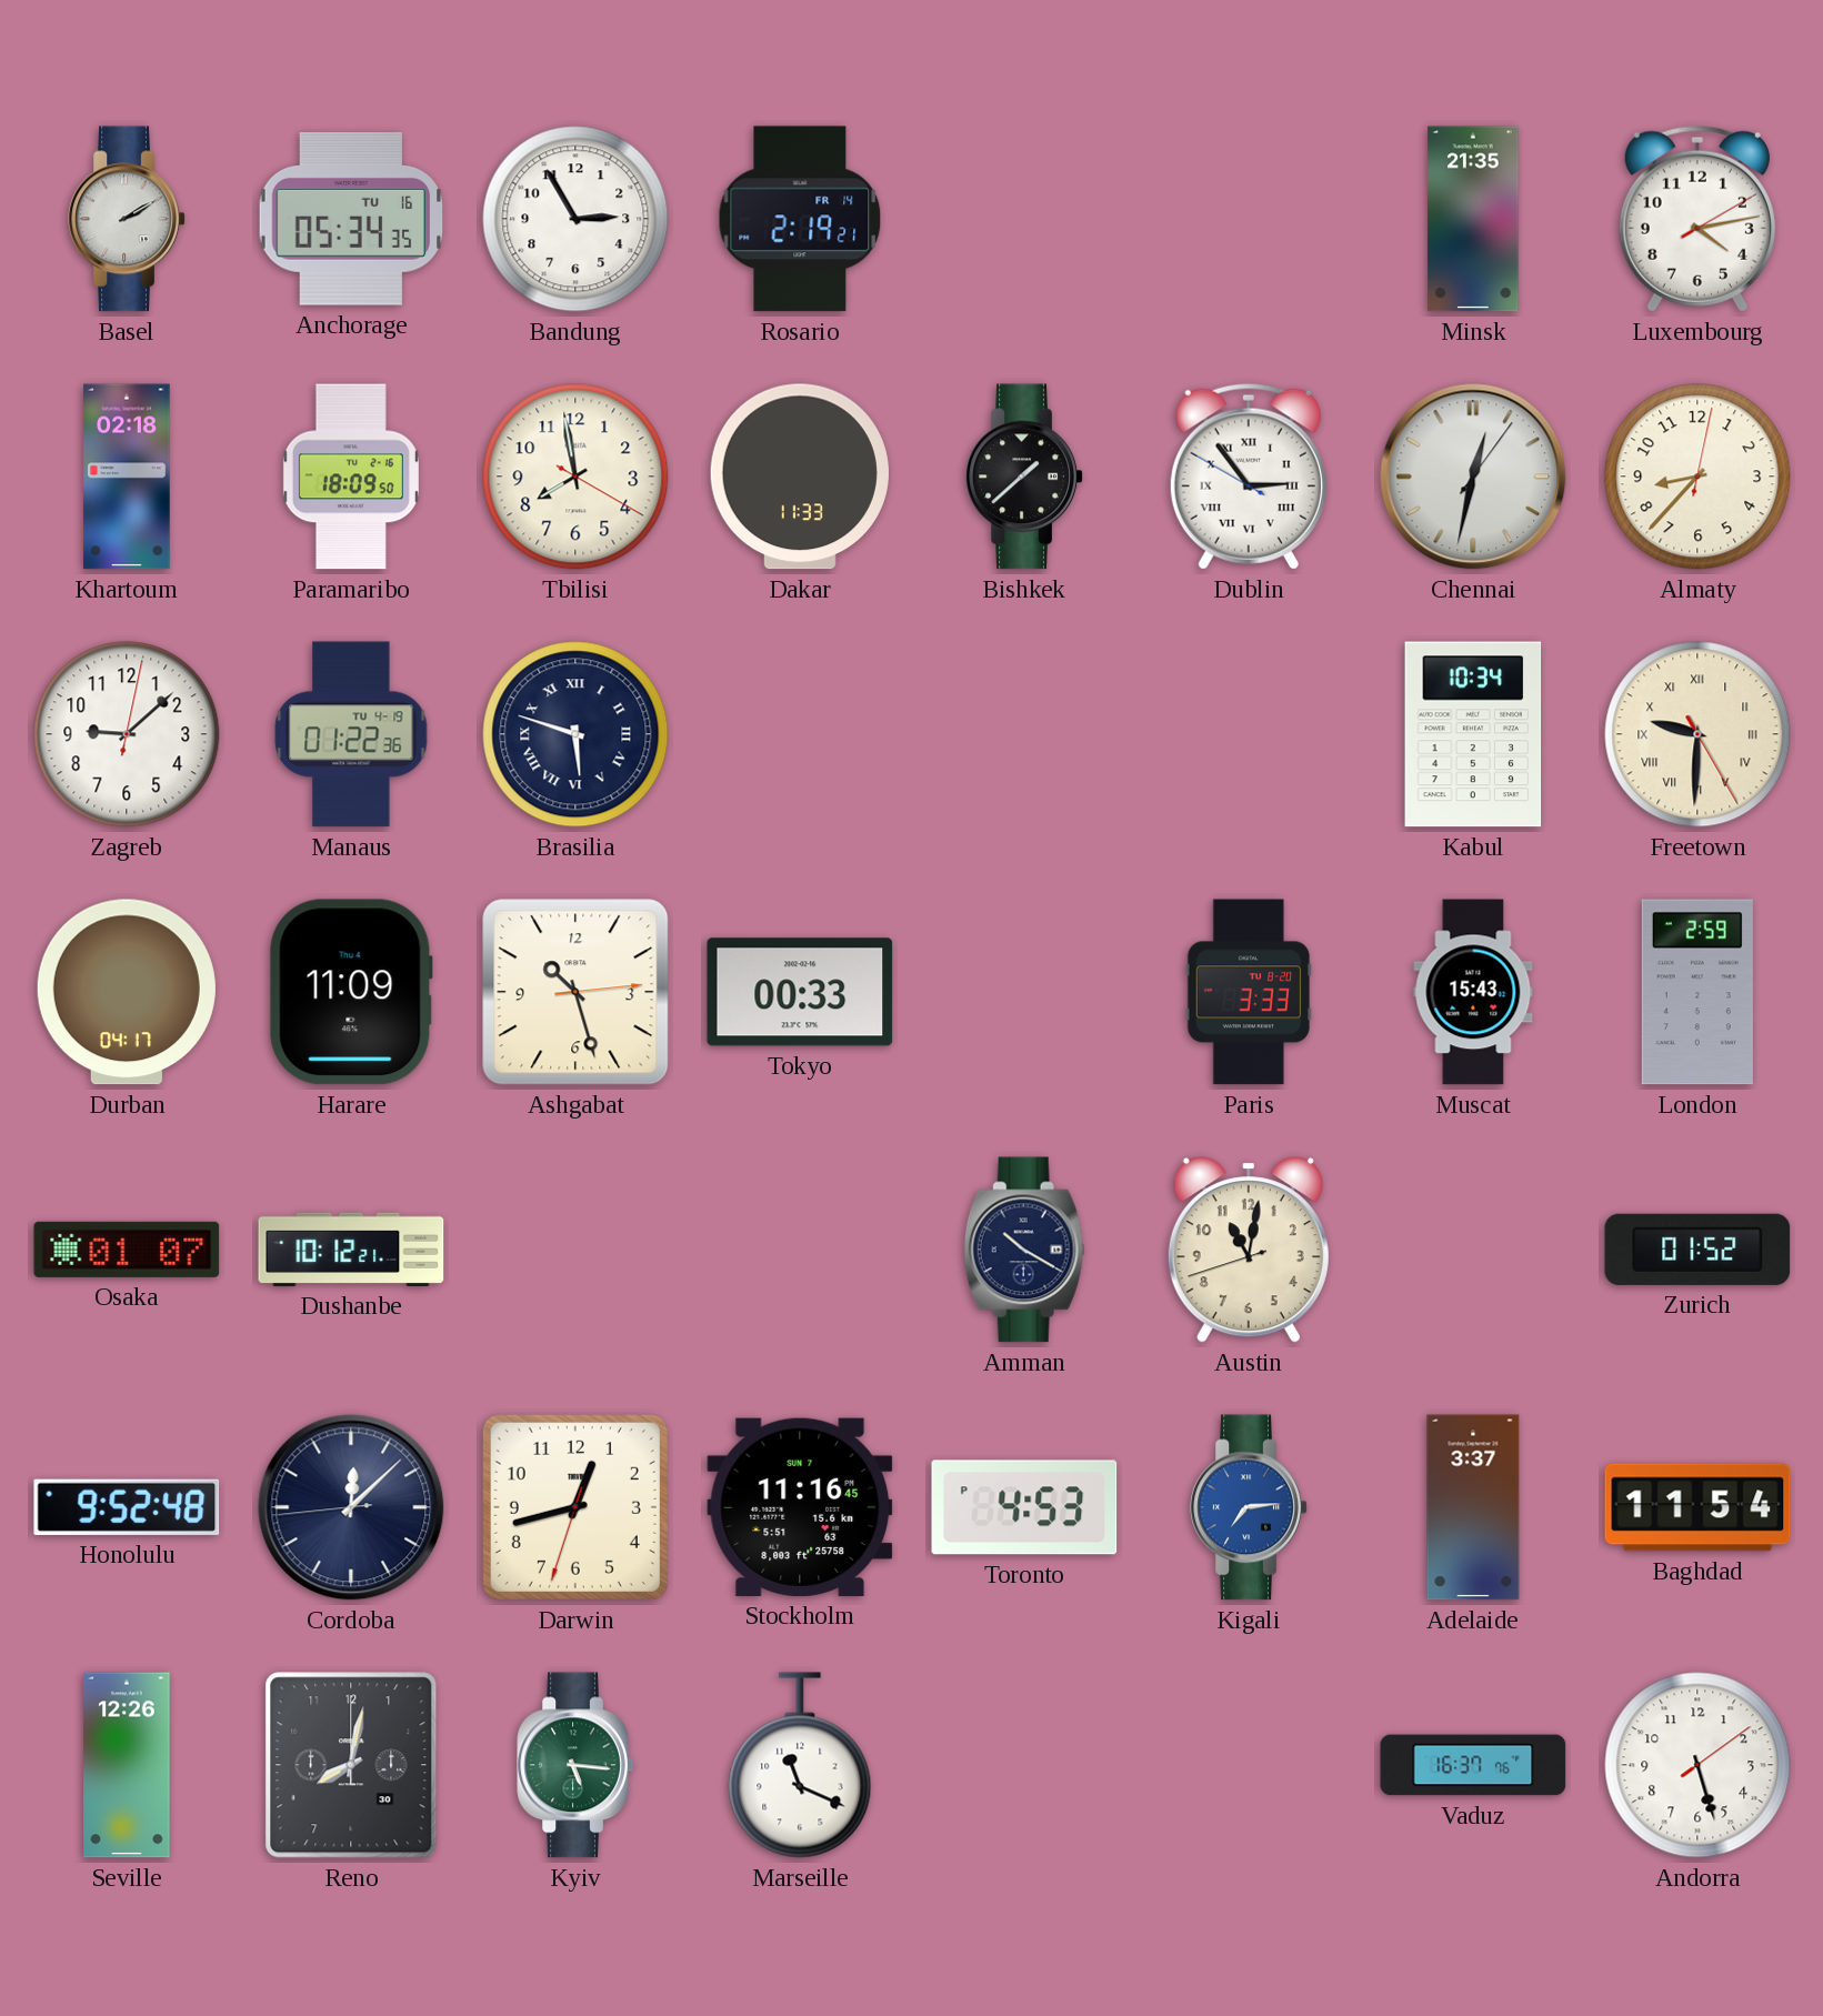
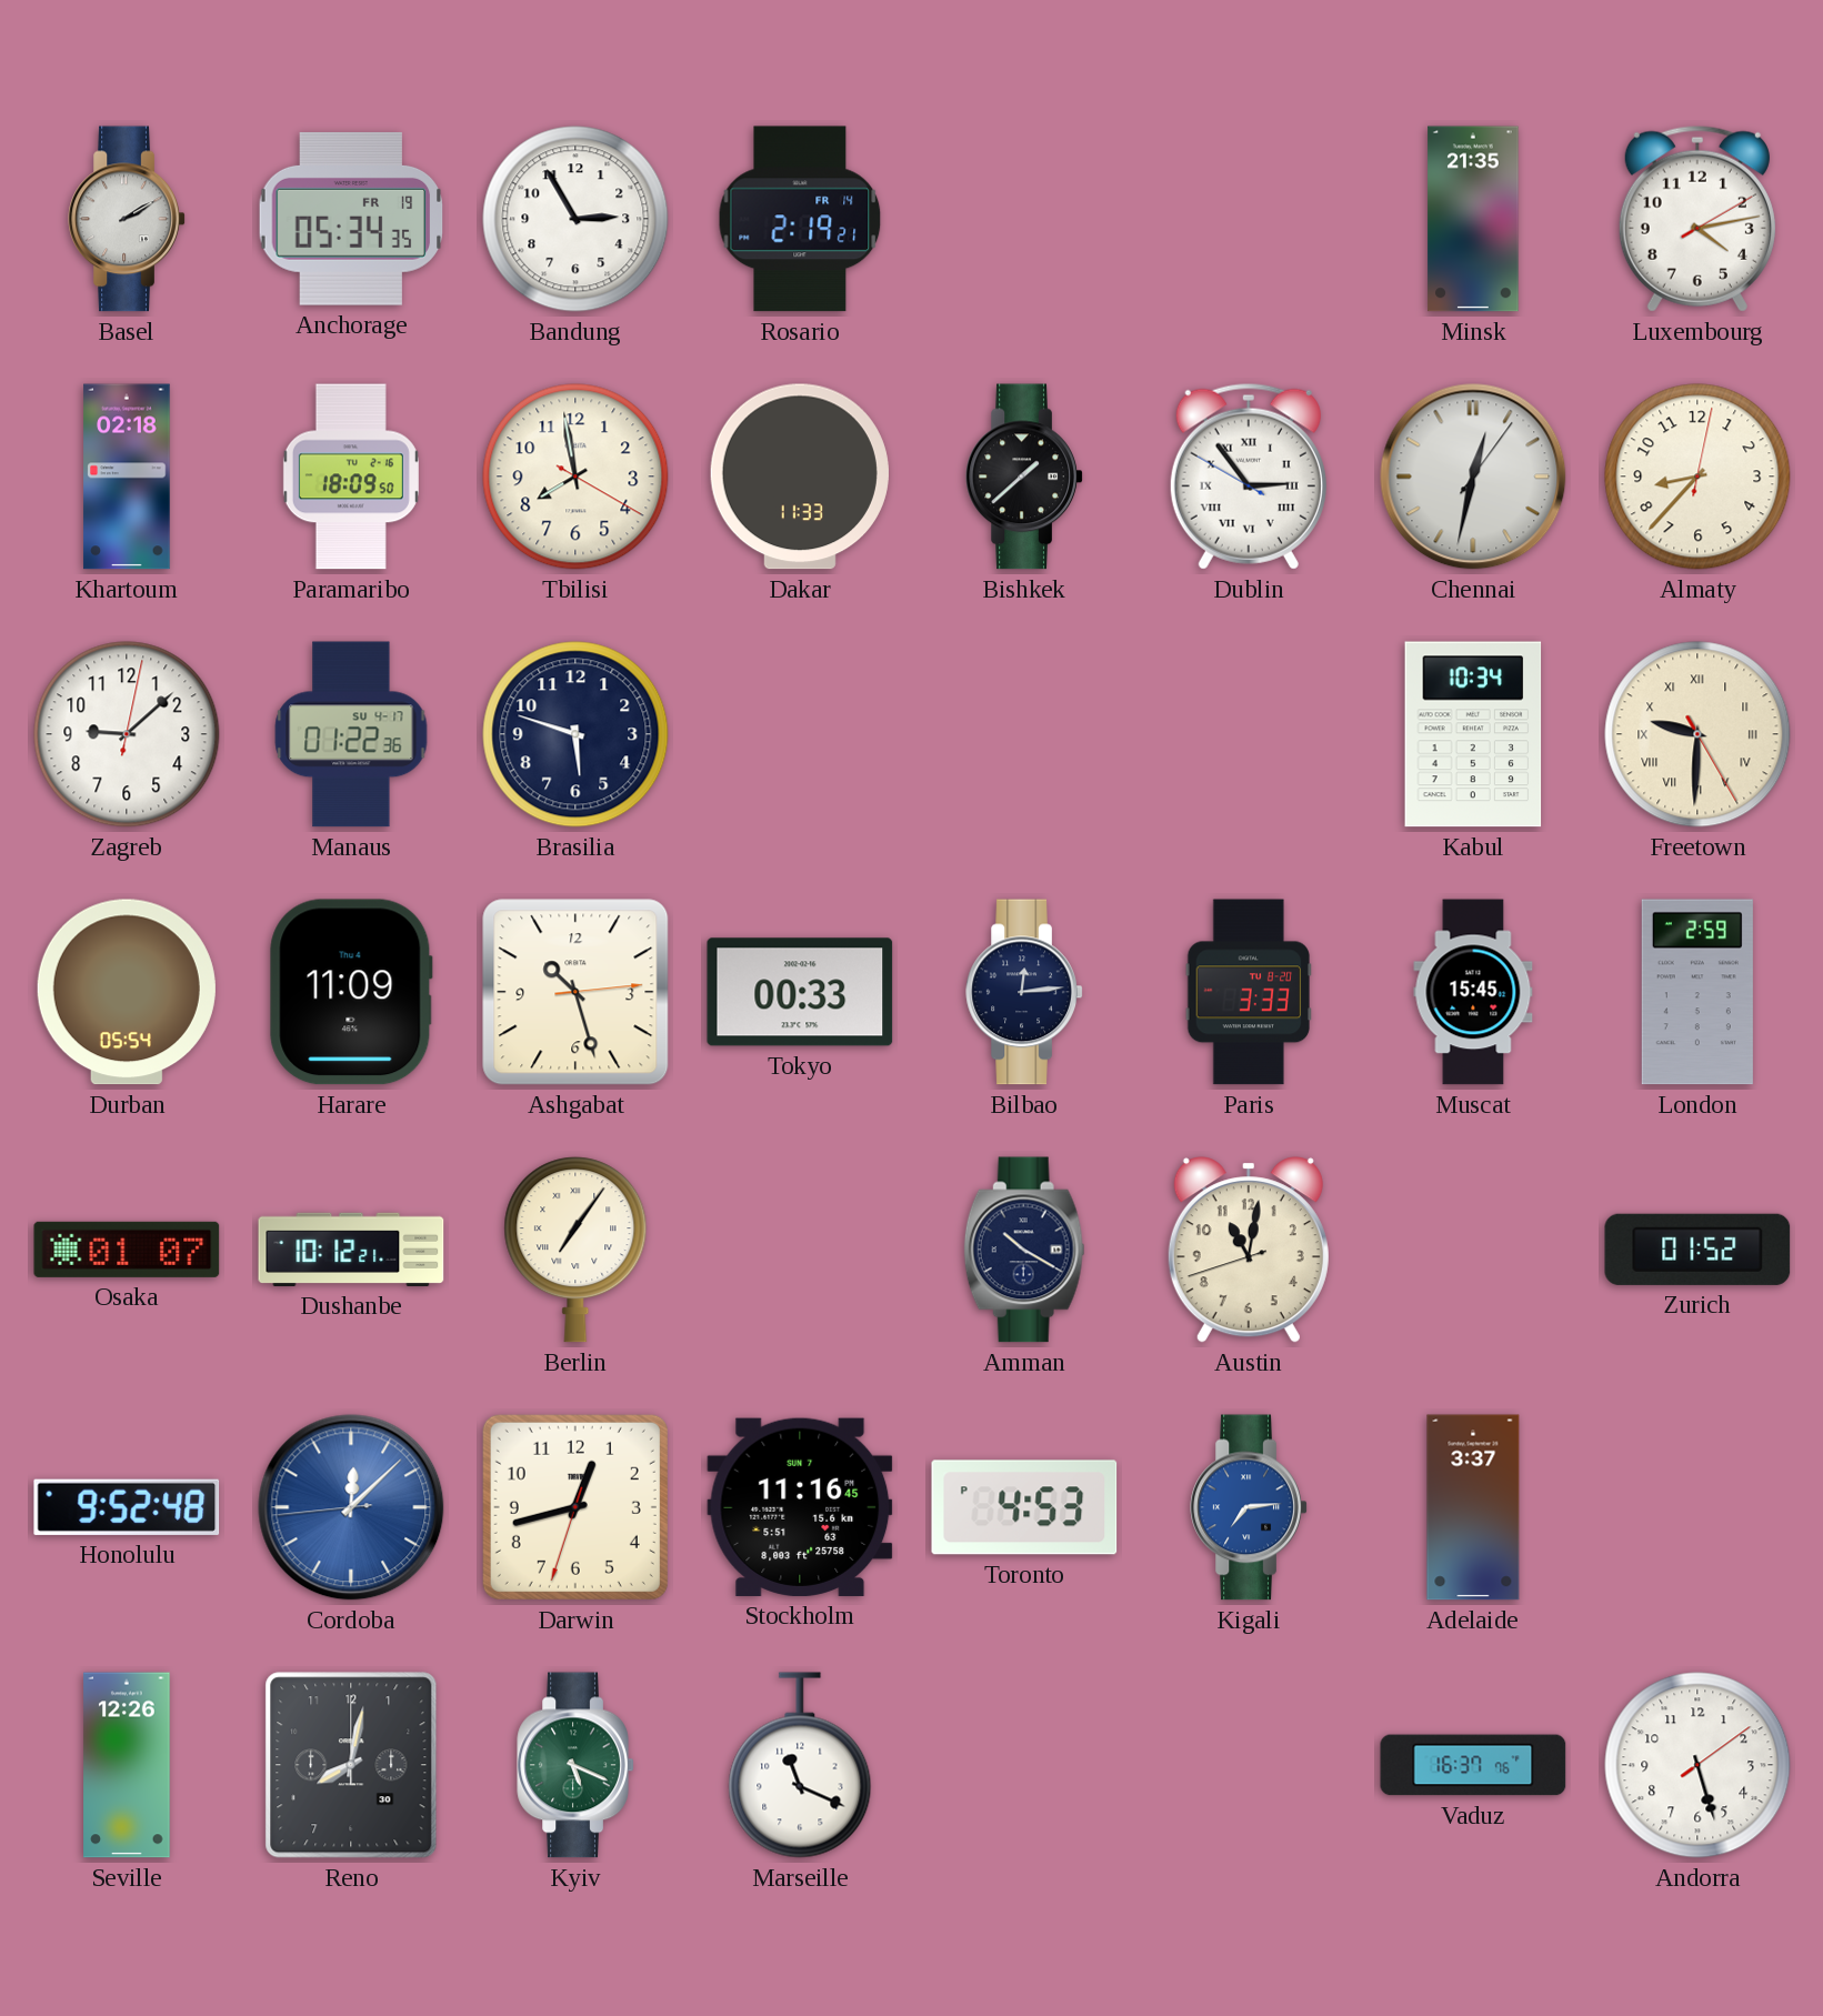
Anchorage date: TU 16 -> FR 19 (351, 219)
Manaus date: TU 4-19 -> SU 4-17 (351, 734)
Brasilia numerals: Roman -> Arabic (575, 734)
Durban: 04:17 -> 05:54 (127, 992)
Bilbao: none -> 12:14 (1024, 992)
Muscat: 15:43 -> 15:45 (1473, 992)
Berlin: none -> 7:06 (575, 1250)
Cordoba dial: navy -> blue (351, 1507)
Baghdad: 11:54 -> none (1697, 1507)
Kyiv: 5:16 -> 5:19 (575, 1765)
